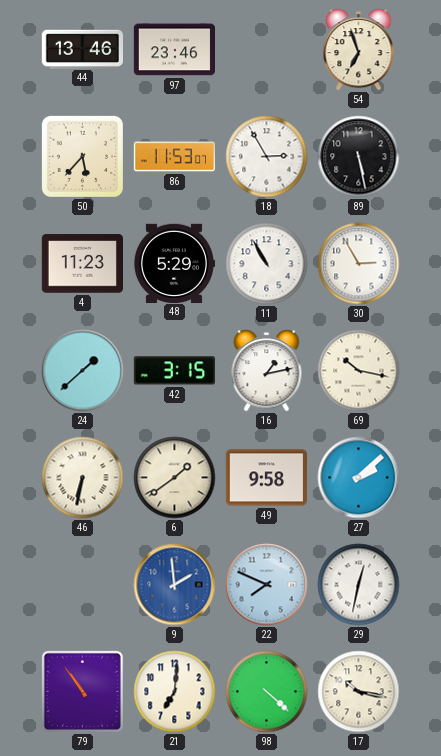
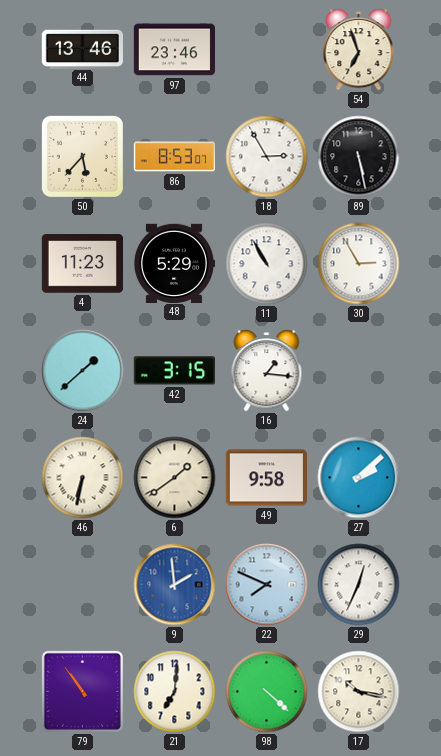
86: 11:53 -> 8:53 (174, 157)
16: 1:13 -> 1:16 (267, 371)
69: 10:17 -> none (359, 371)
29: 12:32 -> 12:34 (359, 585)
